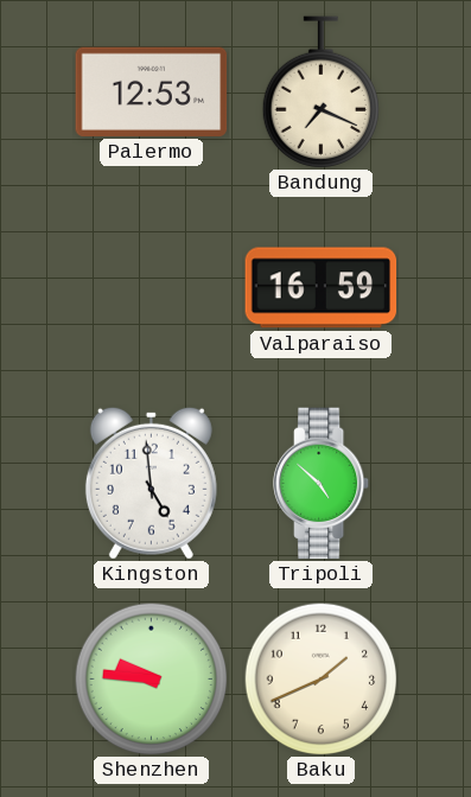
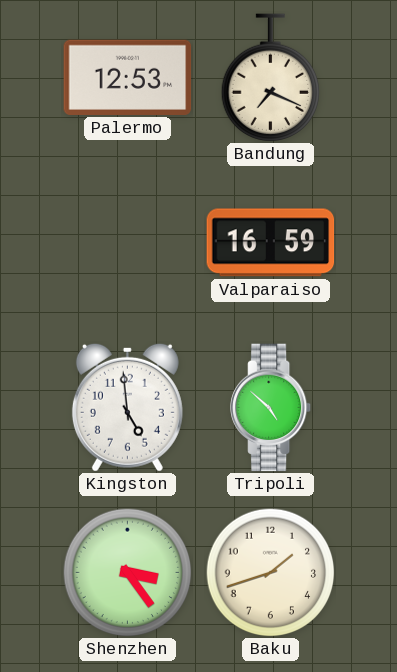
Shenzhen: 9:46 -> 3:24 (127, 572)
Baku: 1:41 -> 1:42 (270, 572)
